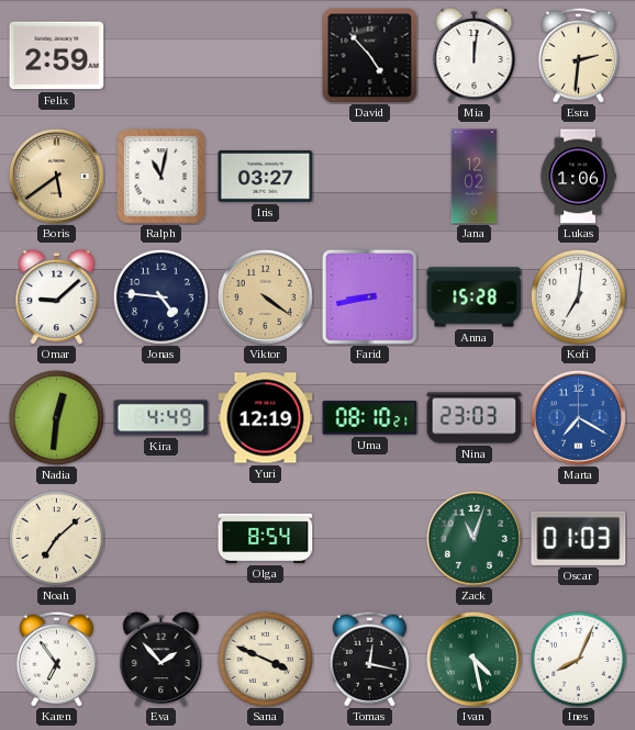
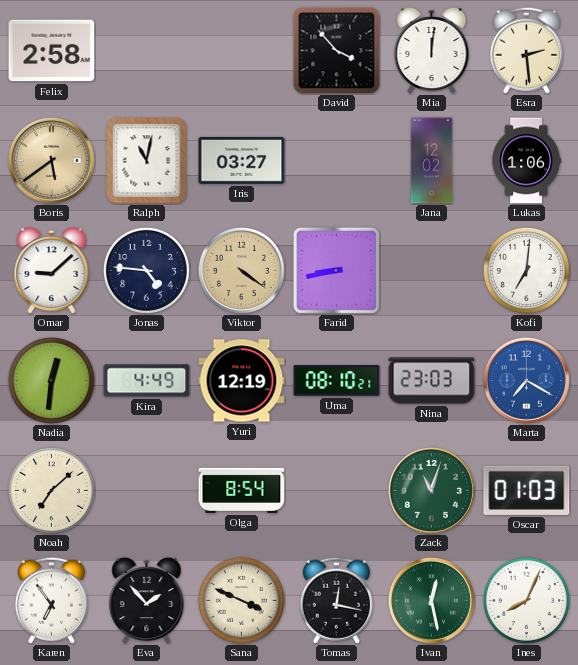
Felix: 2:59 -> 2:58 (52, 51)
David: 4:53 -> 3:53 (337, 51)
Esra: 2:31 -> 2:29 (526, 50)
Anna: 15:28 -> none (475, 297)
Ivan: 4:28 -> 12:28 (431, 600)
